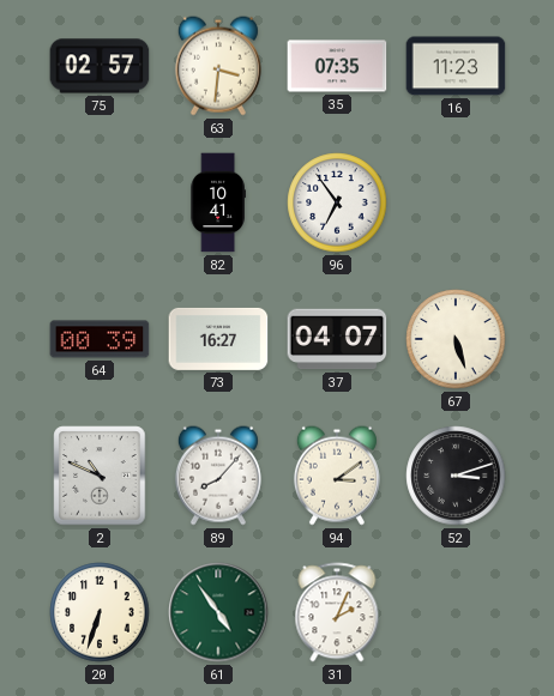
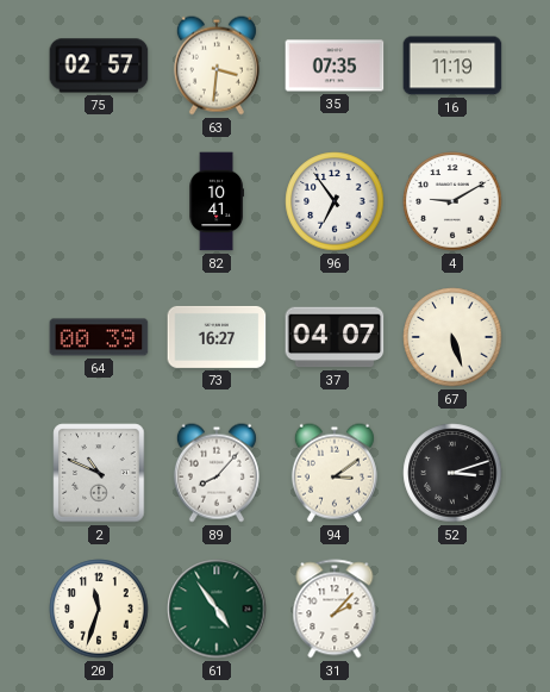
16: 11:23 -> 11:19 (452, 66)
4: none -> 9:10 (452, 201)
20: 6:33 -> 11:33 (99, 609)
31: 2:04 -> 2:07 (335, 609)
